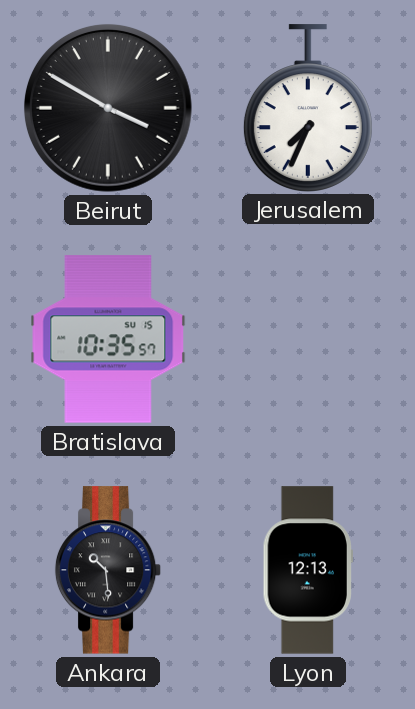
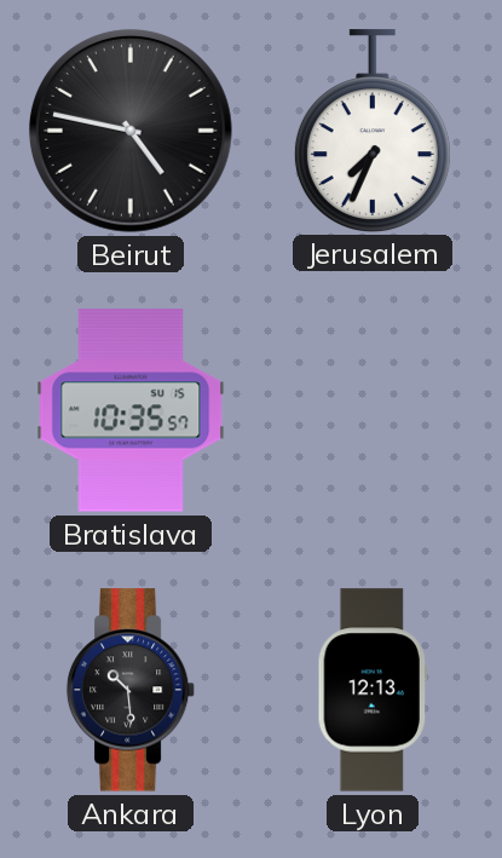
Beirut: 3:50 -> 4:47 (131, 131)
